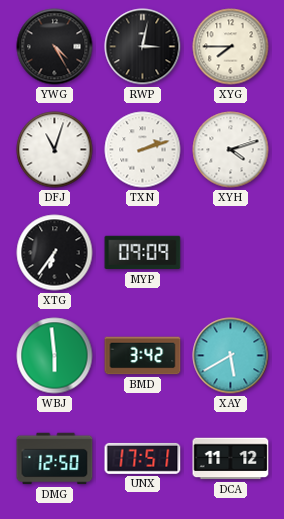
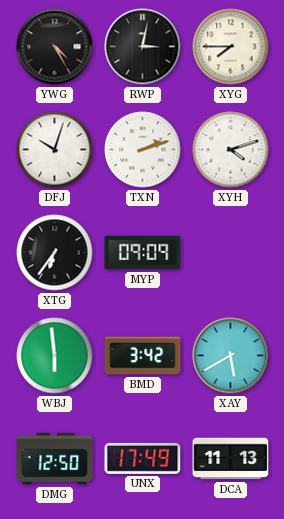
DFJ: 11:03 -> 10:03 (55, 150)
UNX: 17:51 -> 17:49 (143, 458)
DCA: 11:12 -> 11:13 (231, 459)
